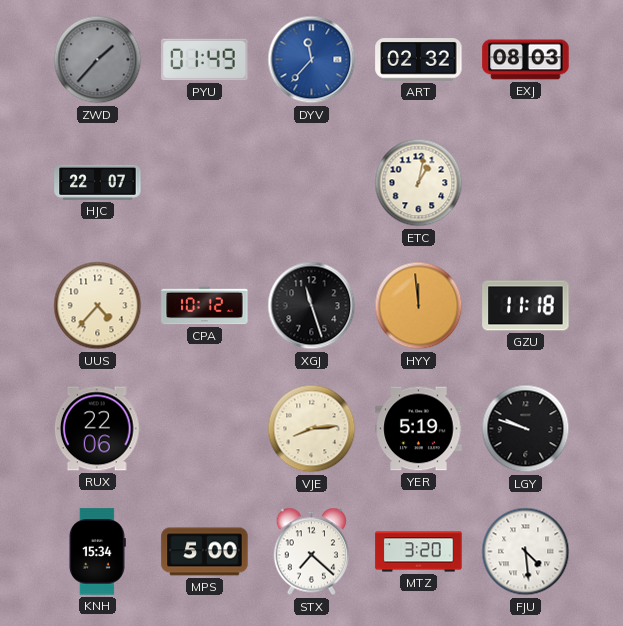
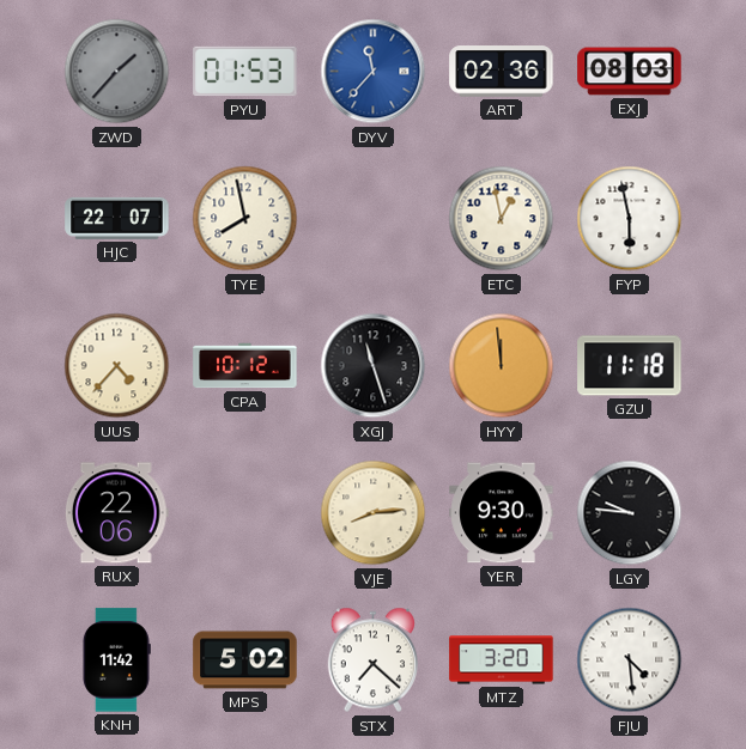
PYU: 01:49 -> 01:53 (245, 72)
ART: 02:32 -> 02:36 (502, 72)
TYE: none -> 7:58 (245, 219)
ETC: 1:02 -> 12:58 (502, 219)
FYP: none -> 5:58 (630, 219)
YER: 5:19 -> 9:30 (502, 513)
LGY: 9:48 -> 9:46 (630, 513)
KNH: 15:34 -> 11:42 (116, 660)
MPS: 5:00 -> 5:02 (245, 660)
